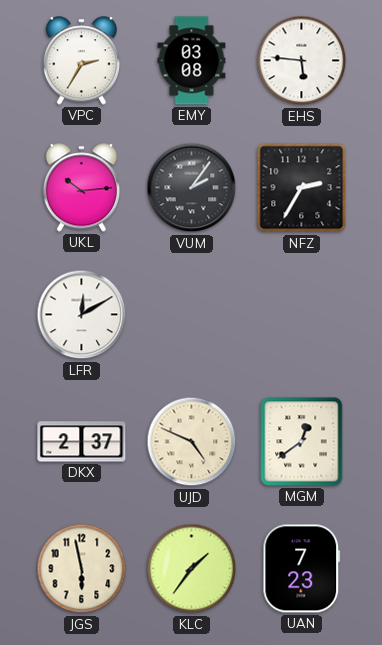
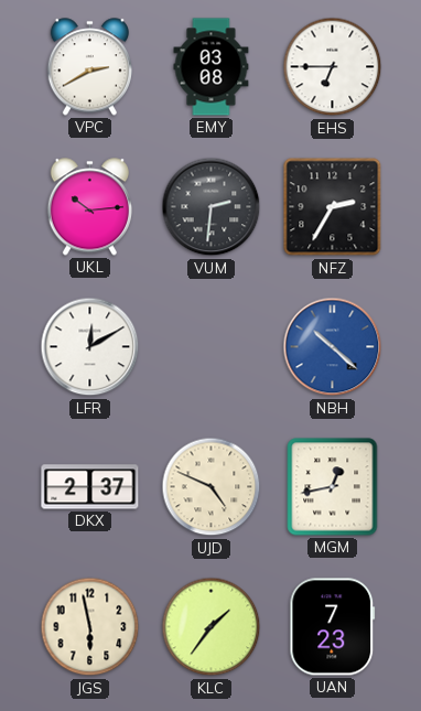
VPC: 2:35 -> 2:40 (89, 67)
EHS: 5:46 -> 6:45 (333, 67)
VUM: 2:06 -> 2:31 (212, 207)
NBH: none -> 10:22 (333, 347)
MGM: 12:39 -> 12:43 (333, 487)
